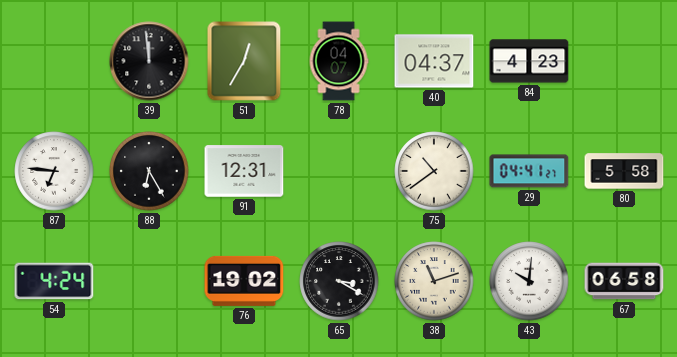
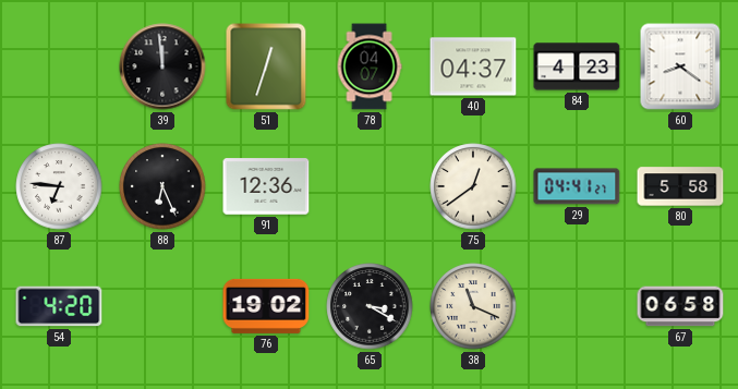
51: 12:35 -> 12:33 (266, 66)
60: none -> 8:21 (680, 66)
88: 6:25 -> 6:26 (162, 186)
91: 12:31 -> 12:36 (266, 186)
75: 10:39 -> 12:39 (473, 186)
54: 4:24 -> 4:20 (59, 306)
38: 11:12 -> 11:19 (473, 306)
43: 10:01 -> none (529, 281)
